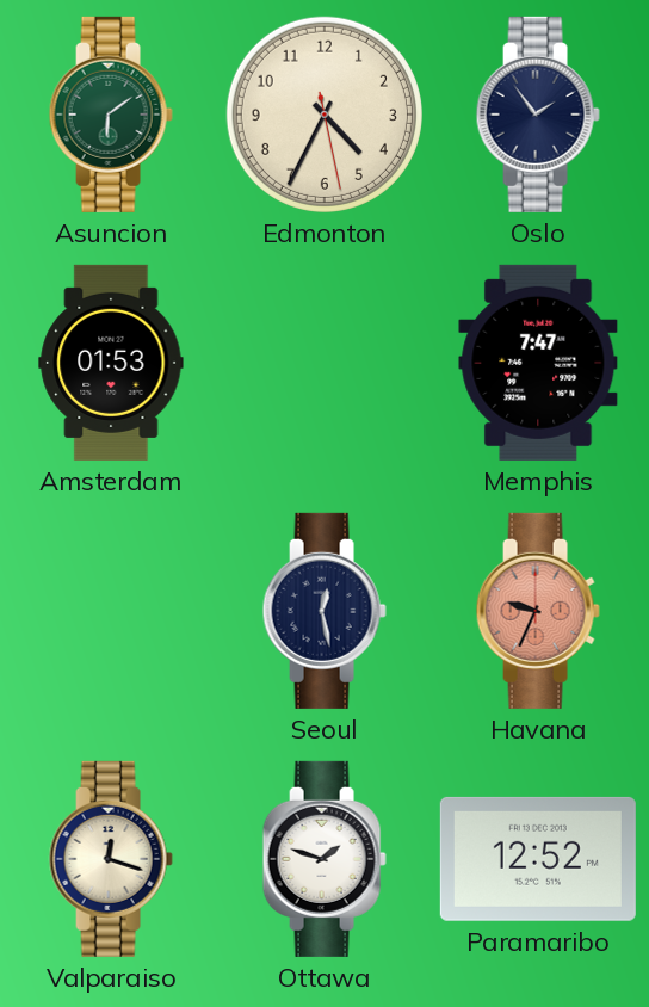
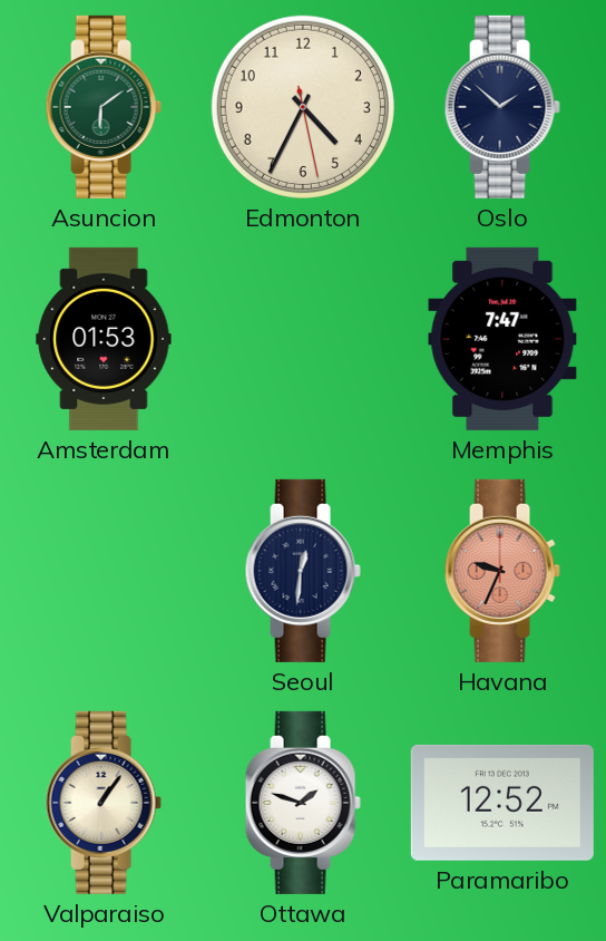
Oslo: 1:54 -> 1:52 (502, 107)
Seoul: 12:28 -> 12:31 (303, 571)
Valparaiso: 12:18 -> 1:06 (104, 803)
